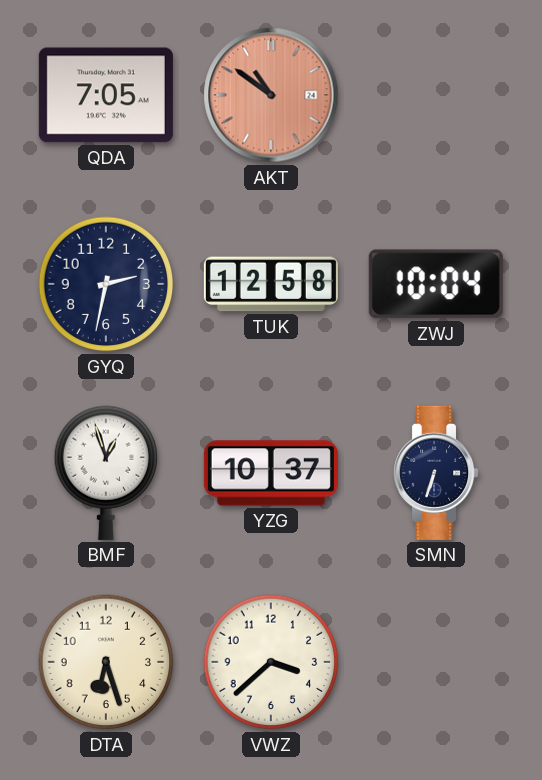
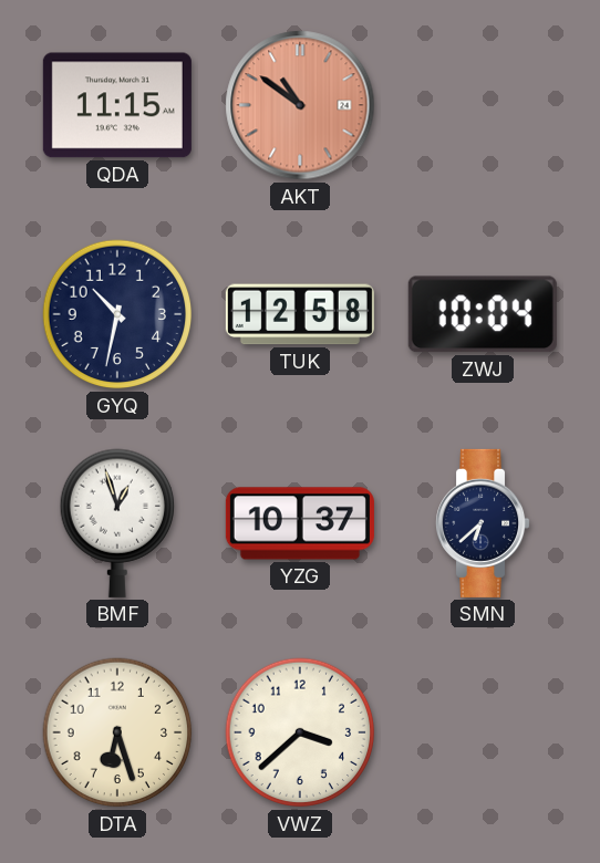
QDA: 7:05 -> 11:15 (117, 105)
GYQ: 2:32 -> 10:32 (117, 314)
SMN: 6:33 -> 6:38 (483, 523)
